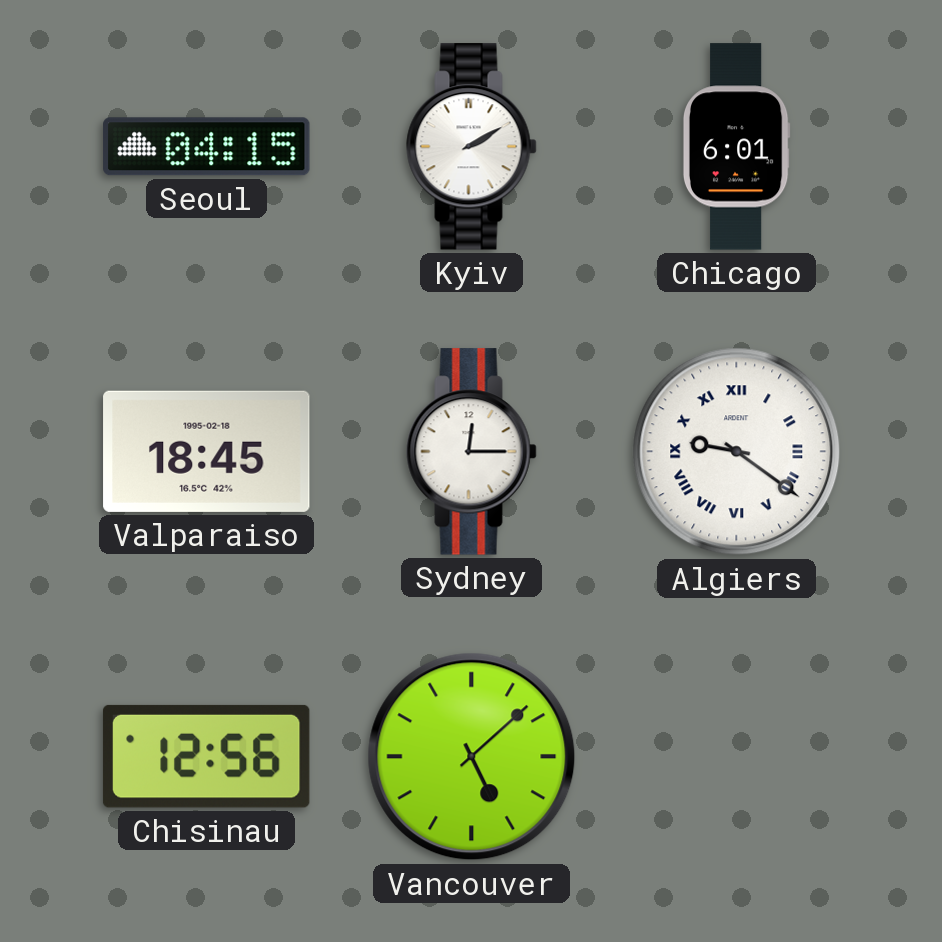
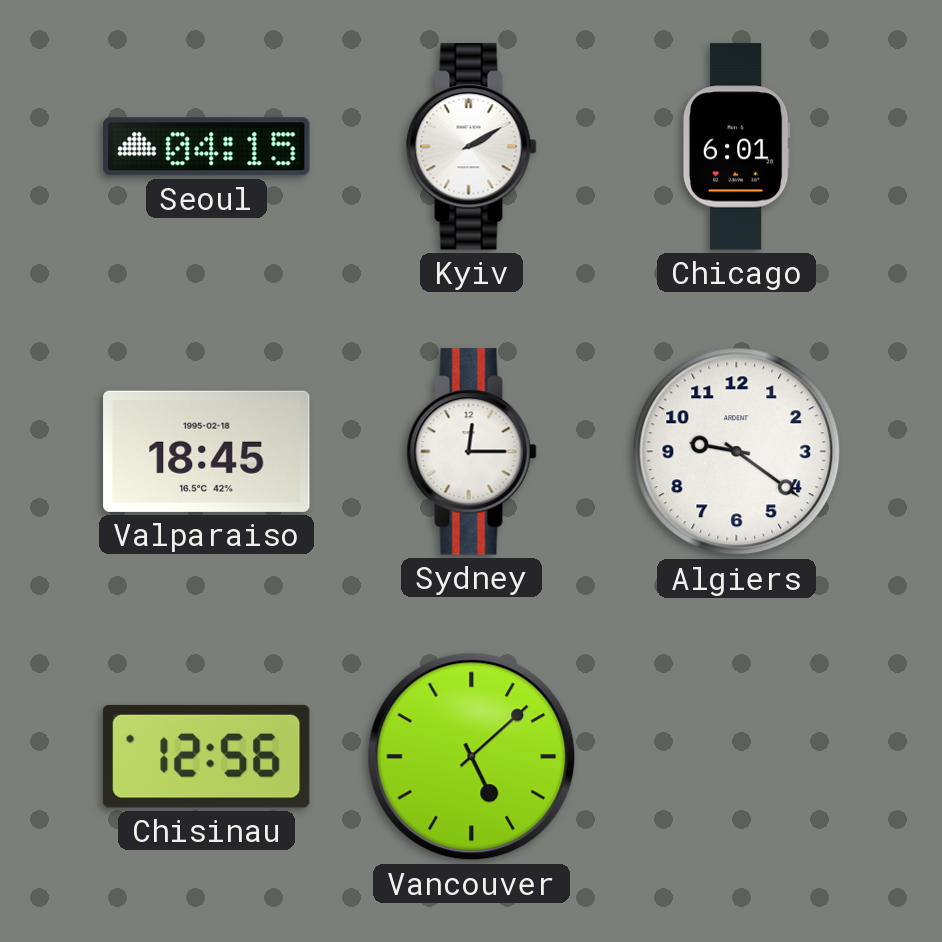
Algiers numerals: Roman -> Arabic (737, 452)
